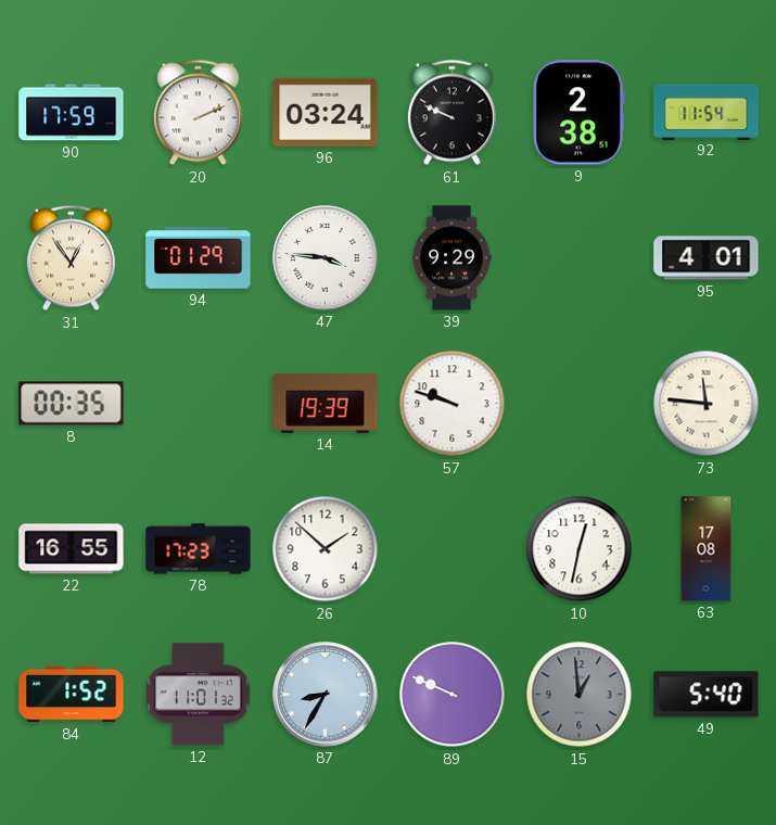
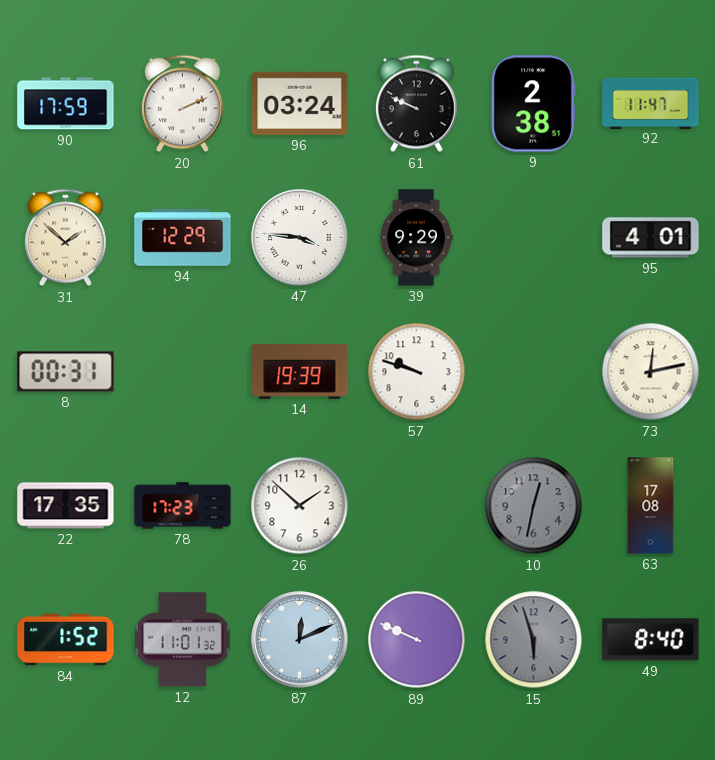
92: 11:54 -> 11:47 (651, 103)
31: 12:54 -> 1:52 (65, 238)
94: 01:29 -> 12:29 (183, 238)
8: 00:35 -> 00:31 (66, 372)
73: 11:46 -> 12:13 (651, 372)
22: 16:55 -> 17:35 (66, 506)
10 dial: white -> grey (534, 506)
87: 8:35 -> 12:11 (300, 640)
15: 12:59 -> 5:57 (534, 640)
49: 5:40 -> 8:40 (651, 640)
